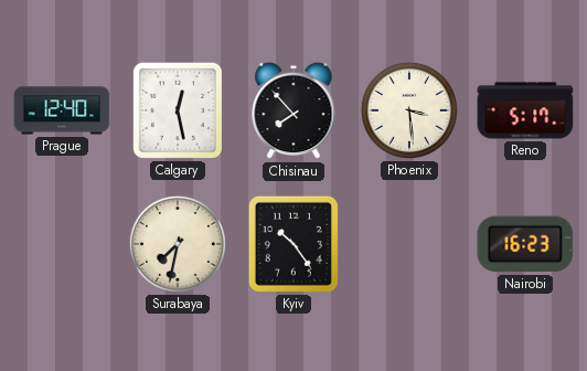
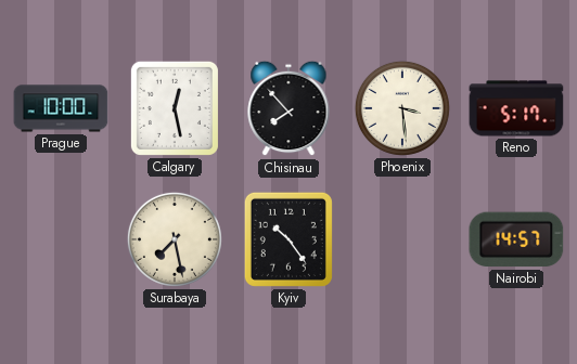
Prague: 12:40 -> 10:00 (61, 108)
Surabaya: 7:32 -> 7:28 (175, 239)
Nairobi: 16:23 -> 14:57 (516, 239)
